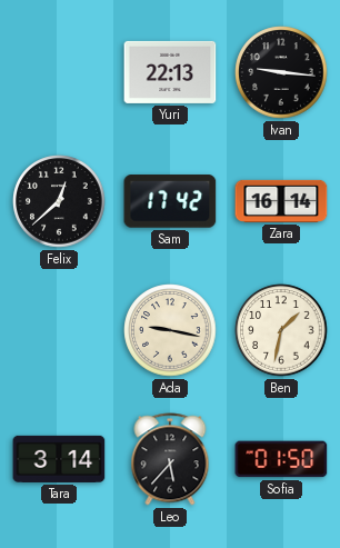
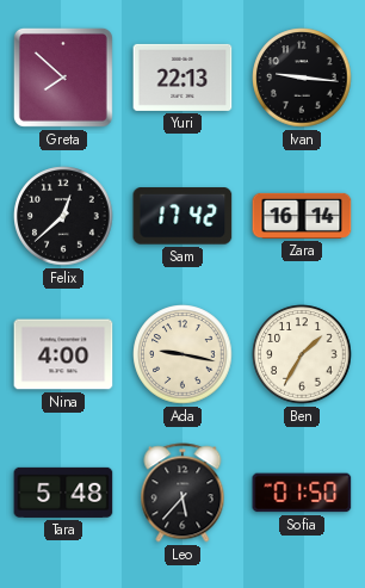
Greta: none -> 7:52 (63, 78)
Nina: none -> 4:00 (63, 354)
Ben: 1:32 -> 1:35 (302, 354)
Tara: 3:14 -> 5:48 (63, 493)
